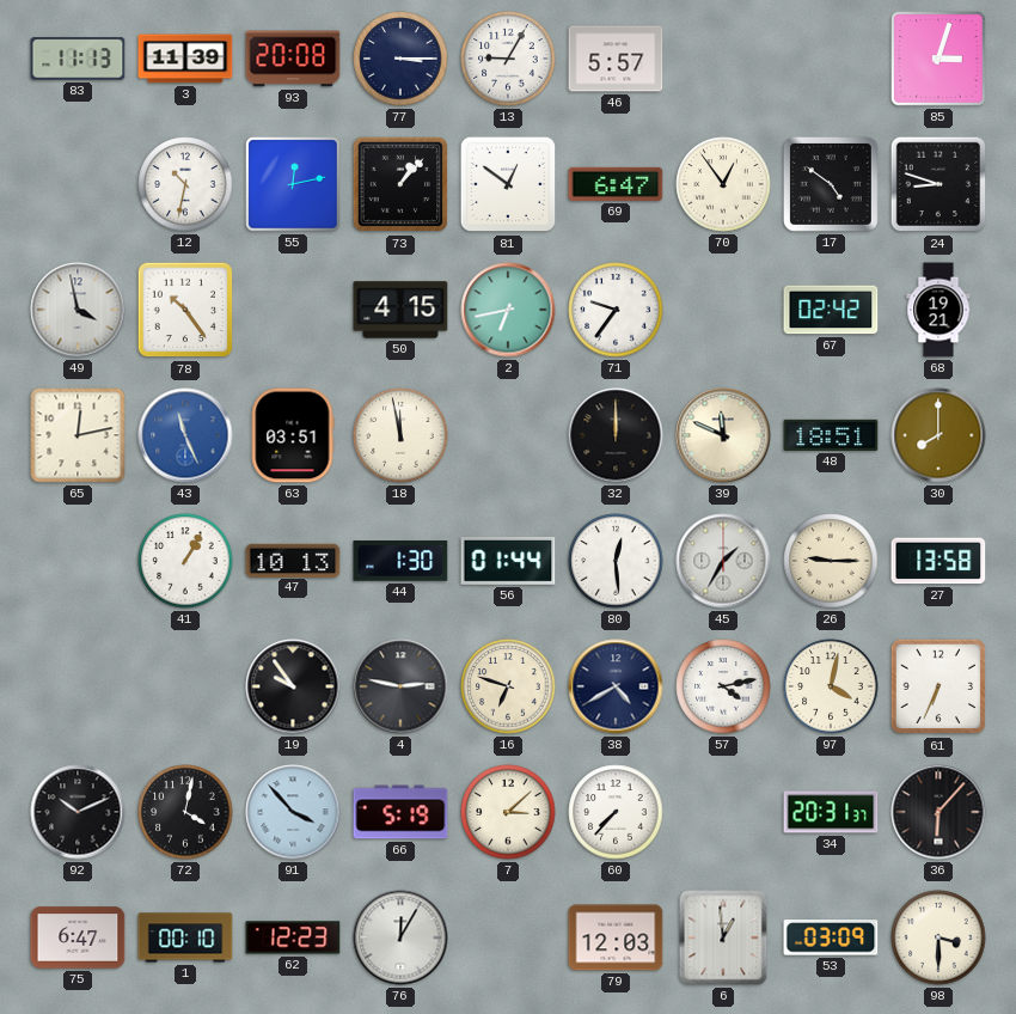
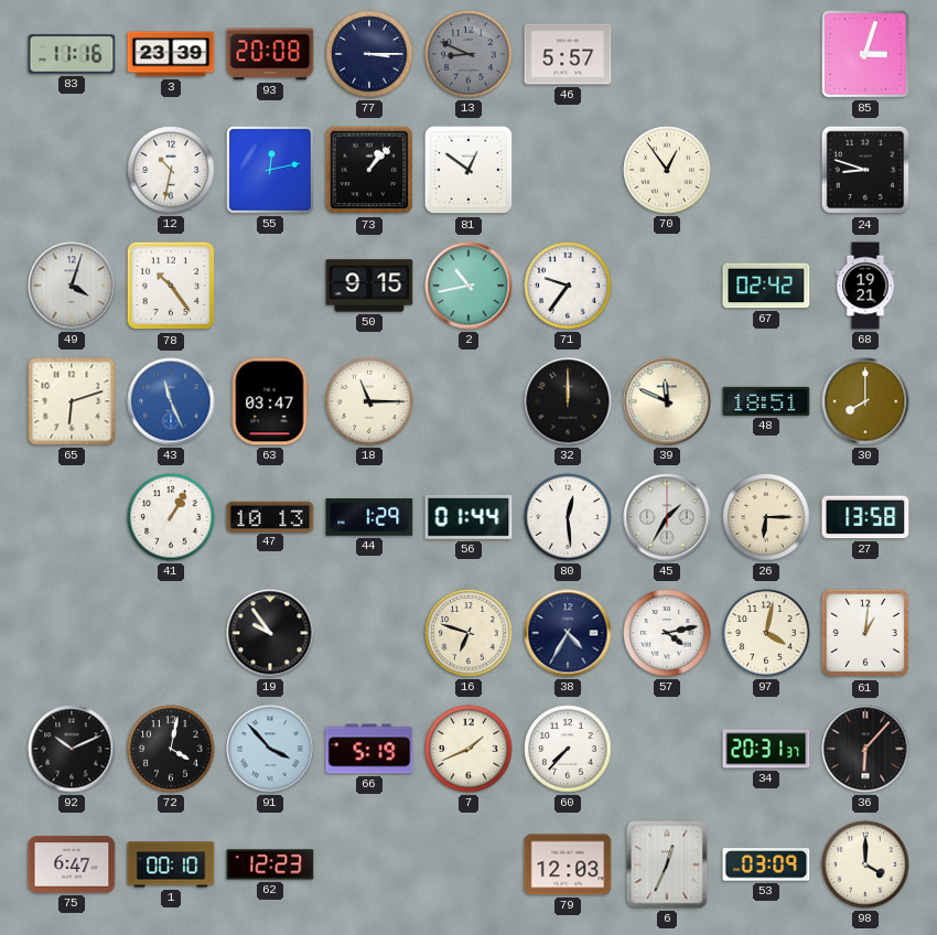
83: 11:13 -> 11:16 (72, 54)
3: 11:39 -> 23:39 (171, 54)
13: 9:05 -> 8:49 (468, 54)
13 dial: white -> grey (468, 54)
69: 6:47 -> none (616, 184)
17: 4:51 -> none (831, 184)
49: 3:58 -> 4:03 (72, 286)
50: 4:15 -> 9:15 (369, 286)
2: 6:43 -> 10:43 (468, 286)
65: 12:13 -> 6:12 (72, 401)
63: 03:51 -> 03:47 (270, 401)
18: 11:58 -> 11:15 (369, 401)
44: 1:30 -> 1:29 (369, 518)
26: 9:15 -> 6:15 (766, 517)
4: 2:47 -> none (400, 686)
38: 4:40 -> 4:35 (568, 633)
61: 6:34 -> 1:01 (865, 633)
7: 3:08 -> 1:41 (468, 749)
76: 12:05 -> none (400, 937)
6: 12:59 -> 12:34 (667, 864)
98: 3:30 -> 4:00 (865, 864)
